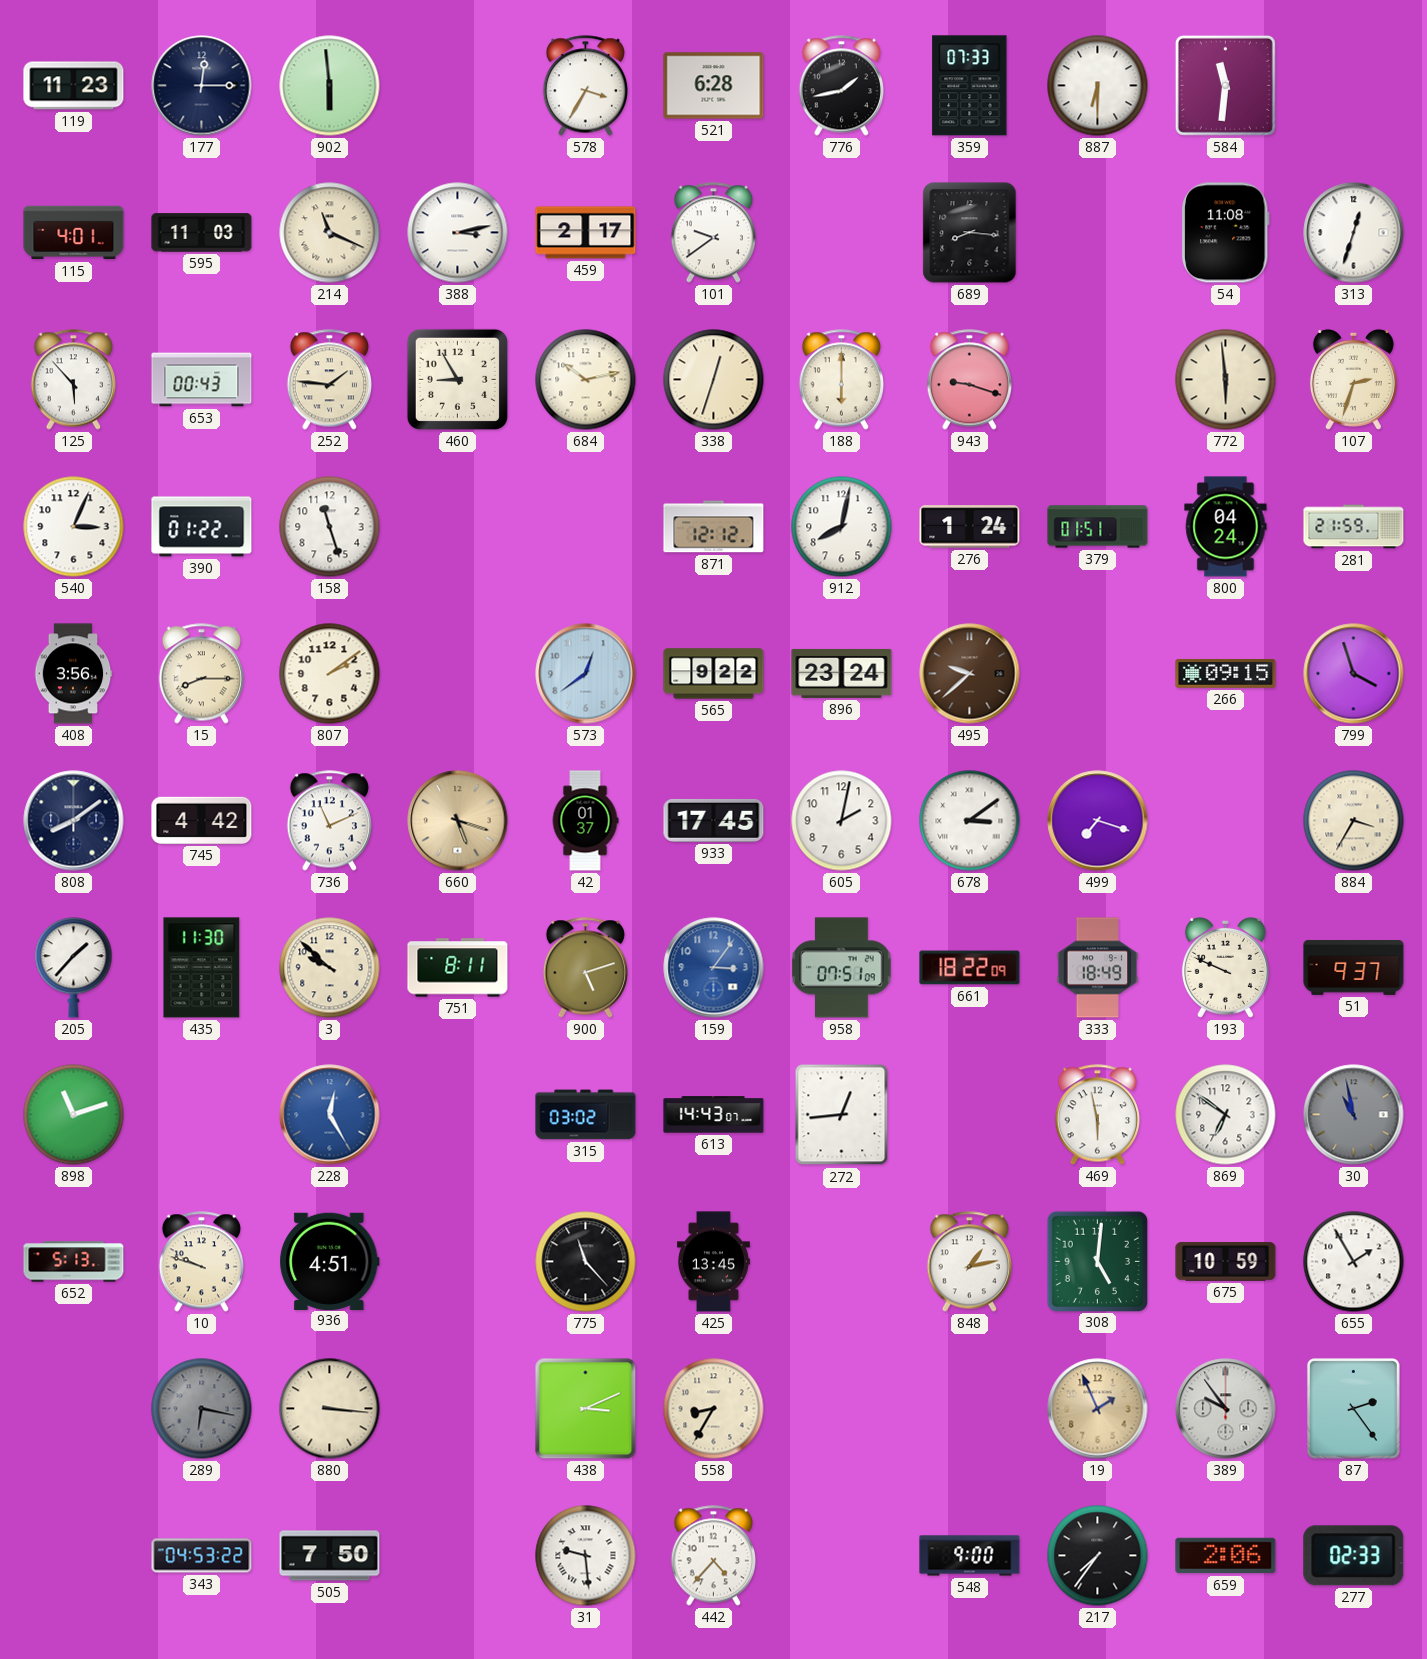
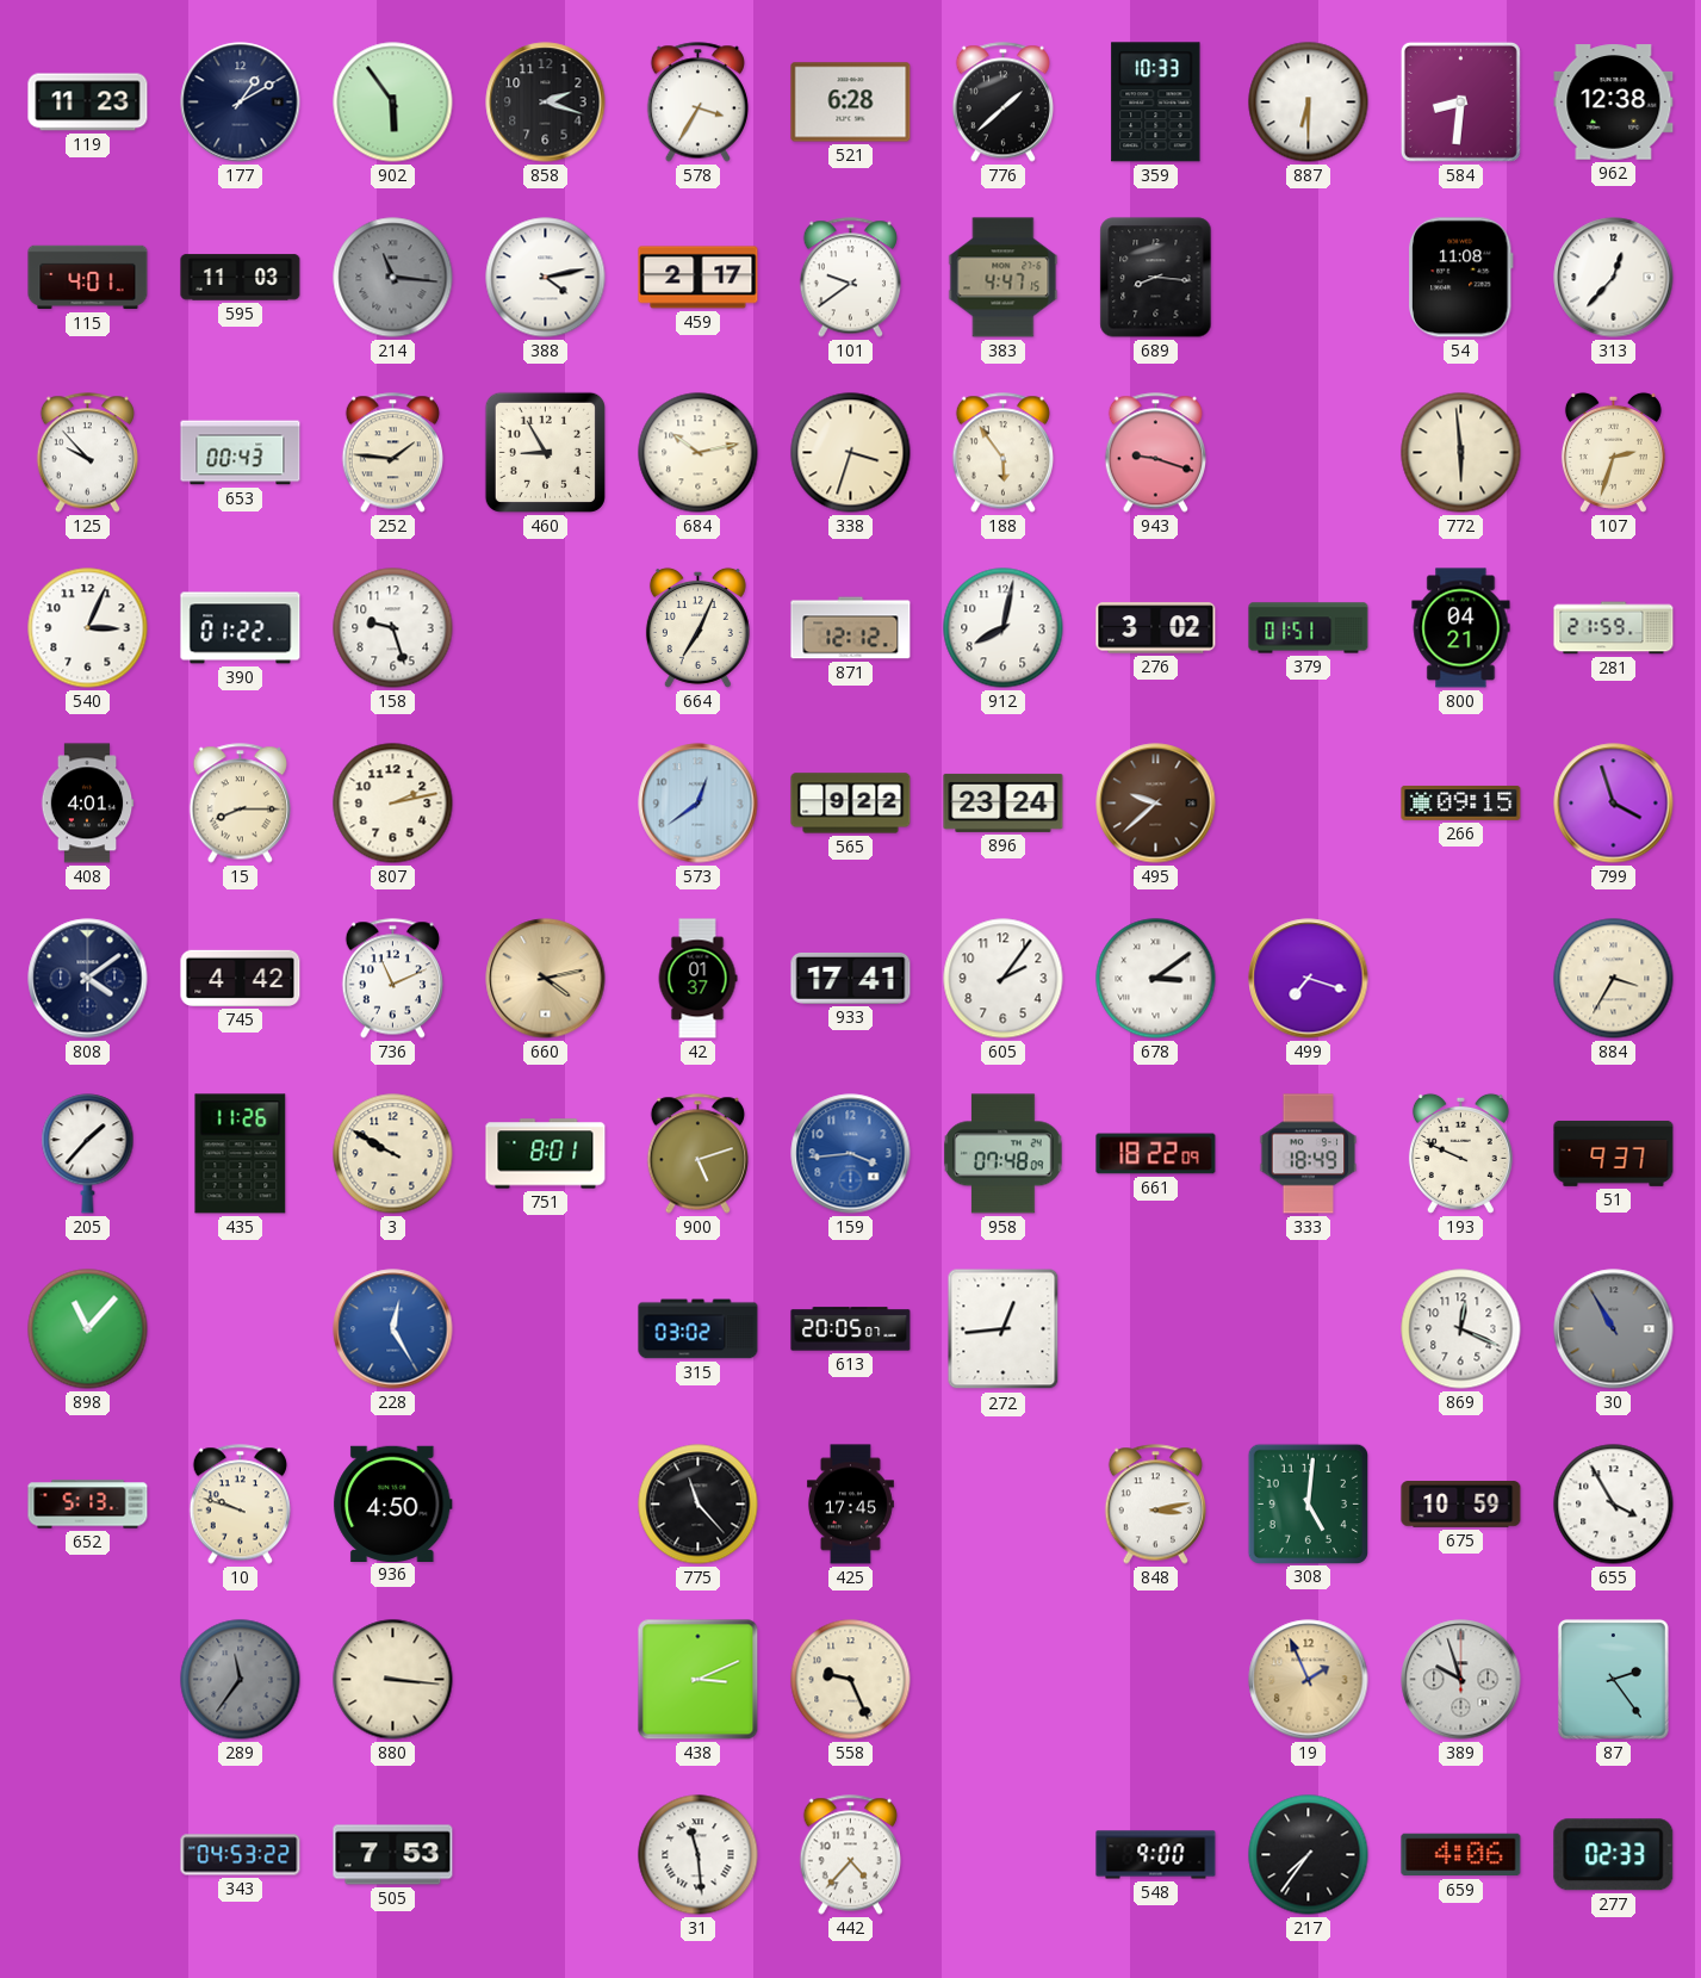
177: 12:15 -> 1:10 (241, 103)
902: 5:59 -> 5:54 (393, 103)
858: none -> 2:18 (546, 103)
776: 1:43 -> 1:38 (1002, 103)
359: 07:33 -> 10:33 (1156, 103)
584: 11:31 -> 8:31 (1460, 101)
962: none -> 12:38 (1614, 103)
214: 11:19 -> 11:16 (393, 278)
214 dial: cream -> grey (393, 278)
388: 3:13 -> 4:13 (546, 278)
383: none -> 4:47 (1004, 278)
313: 12:33 -> 12:37 (1614, 278)
125: 5:53 -> 9:53 (87, 453)
338: 12:33 -> 3:33 (851, 453)
188: 6:00 -> 5:54 (1002, 453)
158: 11:27 -> 9:27 (393, 628)
664: none -> 7:04 (697, 627)
276: 1:24 -> 3:02 (1156, 628)
800: 04:24 -> 04:21 (1461, 628)
408: 3:56 -> 4:01 (87, 804)
807: 2:09 -> 2:13 (393, 804)
808: 8:09 -> 4:09 (88, 979)
660: 5:18 -> 4:13 (546, 979)
933: 17:45 -> 17:41 (851, 978)
605: 2:02 -> 2:06 (1004, 979)
435: 11:30 -> 11:26 (241, 1154)
3: 9:52 -> 9:50 (393, 1154)
751: 8:11 -> 8:01 (546, 1154)
159: 3:06 -> 3:44 (851, 1154)
958: 07:51 -> 07:48 (1004, 1154)
898: 11:12 -> 11:07 (88, 1329)
613: 14:43 -> 20:05 (851, 1329)
469: 5:58 -> none (1097, 1115)
869: 6:51 -> 12:19 (1461, 1329)
30: 10:58 -> 10:55 (1614, 1329)
936: 4:51 -> 4:50 (393, 1503)
425: 13:45 -> 17:45 (850, 1505)
848: 1:13 -> 3:13 (1155, 1505)
655: 1:55 -> 3:55 (1614, 1505)
289: 6:17 -> 11:36 (241, 1680)
558: 8:35 -> 9:26 (851, 1680)
389: 9:54 -> 9:57 (1461, 1680)
505: 7:50 -> 7:53 (393, 1855)
31: 9:29 -> 11:29 (699, 1855)
659: 2:06 -> 4:06 (1461, 1855)
